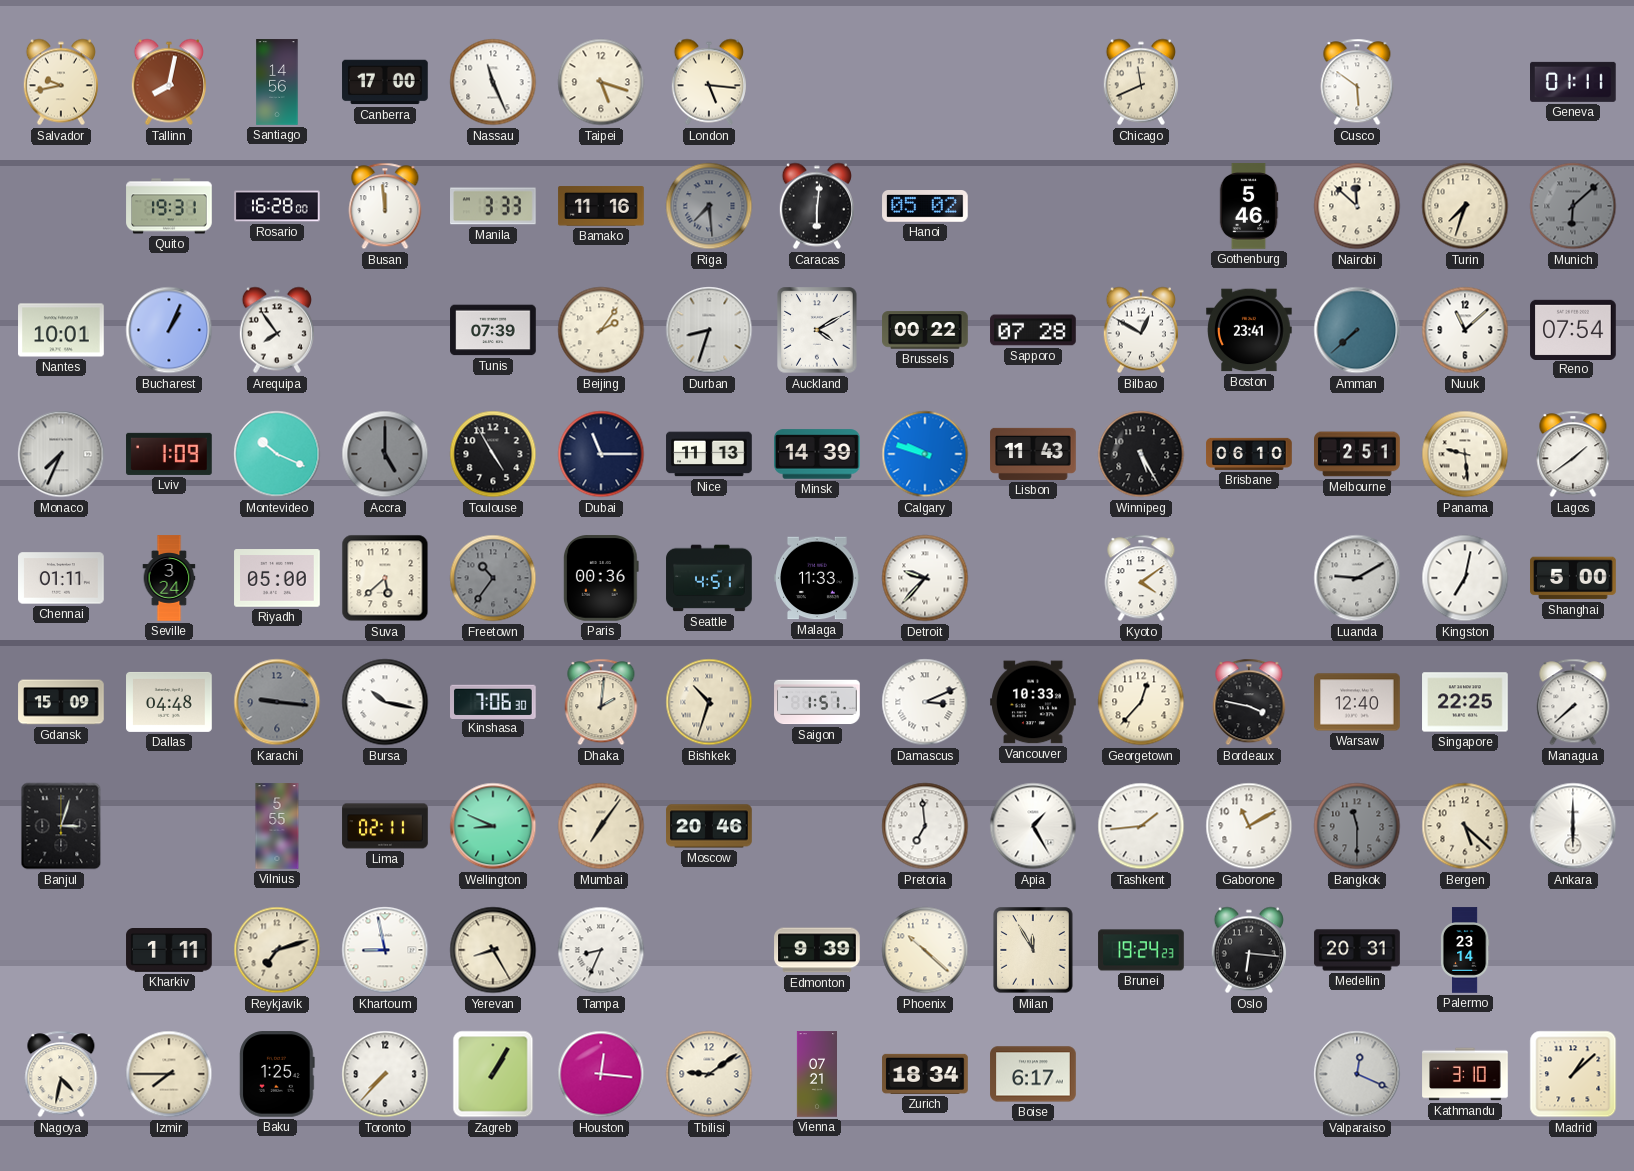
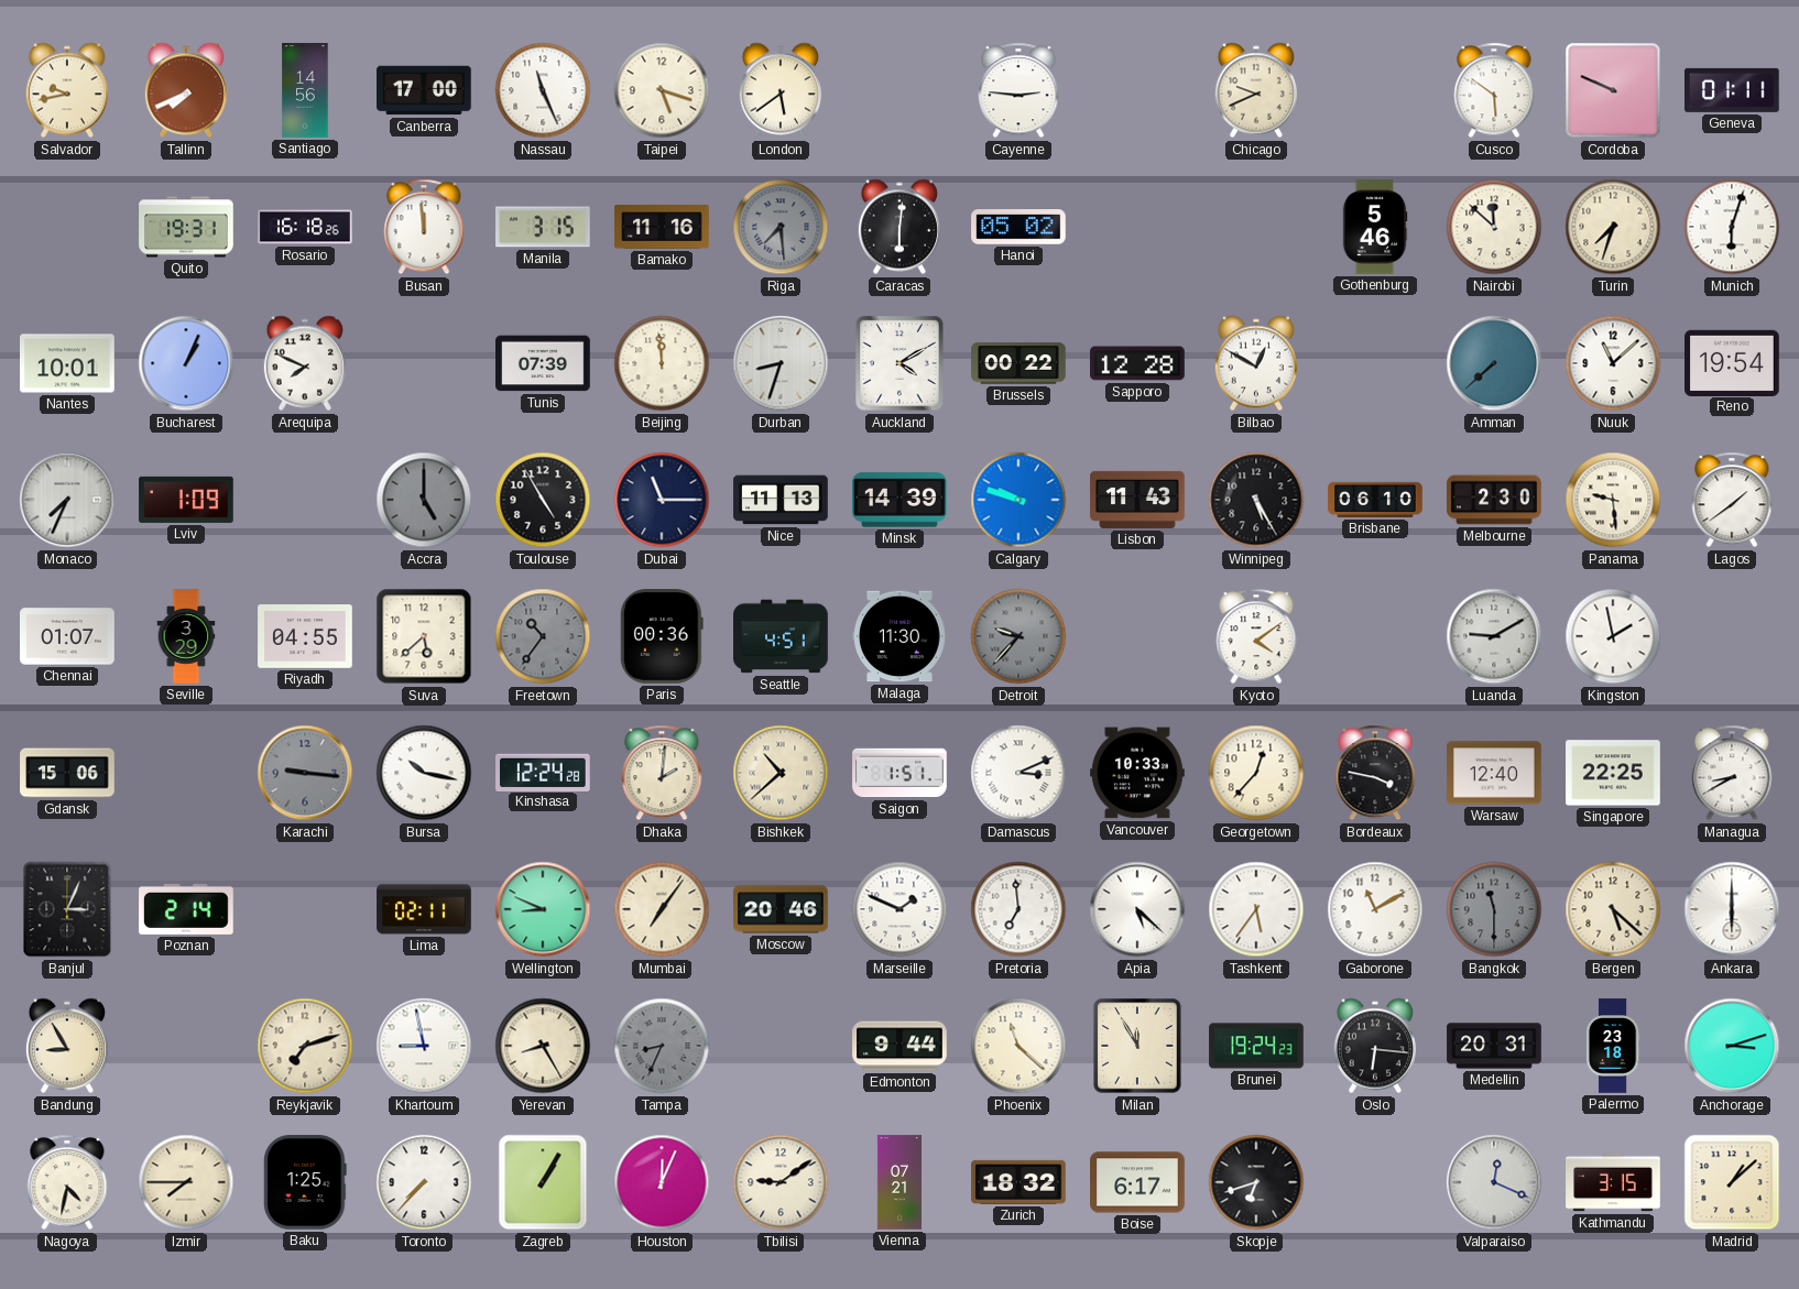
Tallinn: 8:02 -> 7:41 (186, 90)
London: 5:16 -> 5:39 (781, 90)
Cayenne: none -> 2:46 (1018, 90)
Chicago: 11:41 -> 9:41 (1256, 90)
Cordoba: none -> 9:49 (1613, 90)
Rosario: 16:28 -> 16:18 (305, 227)
Manila: 3:33 -> 3:15 (544, 227)
Munich: 6:08 -> 6:03 (1732, 227)
Munich dial: grey -> white (1732, 227)
Arequipa: 7:54 -> 7:49 (305, 363)
Beijing: 2:06 -> 11:59 (662, 363)
Sapporo: 07:28 -> 12:28 (1137, 363)
Boston: 23:41 -> none (1249, 330)
Reno: 07:54 -> 19:54 (1732, 362)
Montevideo: 10:19 -> none (277, 454)
Melbourne: 2:51 -> 2:30 (1494, 500)
Chennai: 01:11 -> 01:07 (67, 636)
Seville: 3:24 -> 3:29 (186, 636)
Riyadh: 05:00 -> 04:55 (305, 636)
Malaga: 11:33 -> 11:30 (899, 636)
Detroit dial: white -> grey (1018, 636)
Kingston: 7:02 -> 1:58 (1613, 636)
Shanghai: 5:00 -> none (1573, 578)
Gdansk: 15:09 -> 15:06 (67, 773)
Dallas: 04:48 -> none (169, 702)
Kinshasa: 7:06 -> 12:24 (543, 772)
Bishkek: 10:33 -> 10:38 (781, 773)
Managua: 7:38 -> 8:40 (1732, 773)
Banjul: 3:03 -> 3:04 (67, 909)
Poznan: none -> 2:14 (186, 909)
Vilnius: 5:55 -> none (277, 826)
Marseille: none -> 1:49 (899, 909)
Apia: 1:25 -> 5:22 (1137, 909)
Tashkent: 1:44 -> 5:36 (1256, 909)
Bandung: none -> 8:55 (67, 1046)
Kharkiv: 1:11 -> none (169, 951)
Tampa dial: white -> grey (662, 1046)
Edmonton: 9:39 -> 9:44 (899, 1046)
Phoenix: 10:22 -> 11:22 (1018, 1046)
Palermo: 23:14 -> 23:18 (1613, 1046)
Anchorage: none -> 3:12 (1732, 1046)
Houston: 12:16 -> 12:04 (662, 1182)
Zurich: 18:34 -> 18:32 (1018, 1182)
Skopje: none -> 6:42 (1256, 1182)
Kathmandu: 3:10 -> 3:15 (1613, 1182)
